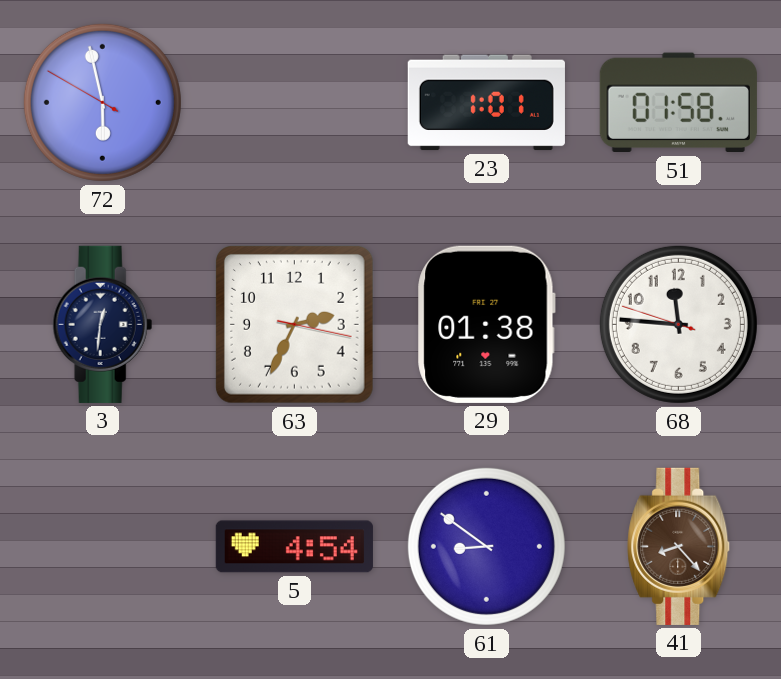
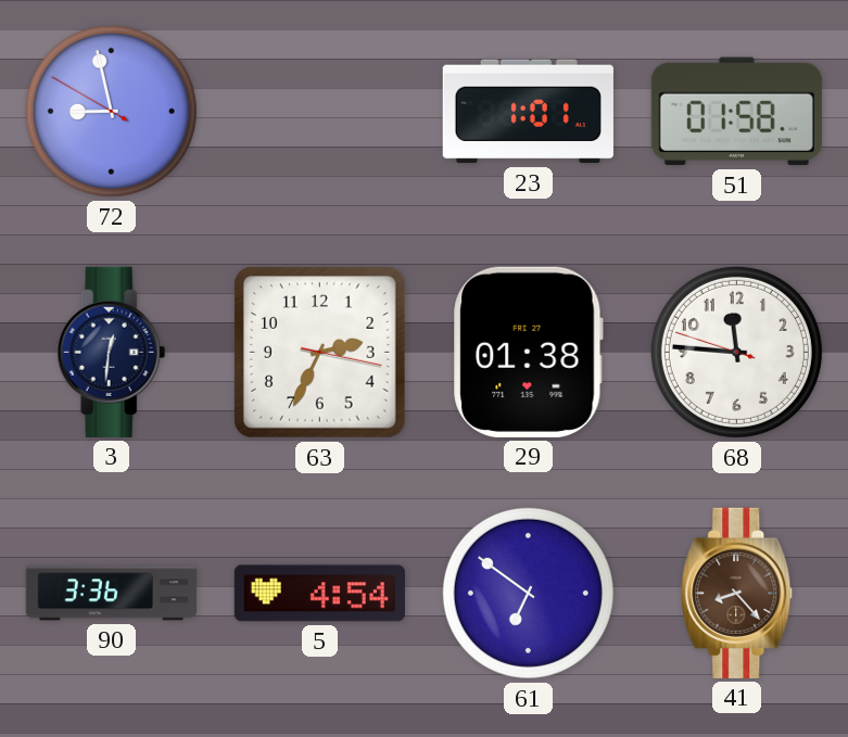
72: 5:57 -> 8:57 (111, 111)
90: none -> 3:36 (111, 594)
61: 8:51 -> 6:51 (528, 593)
